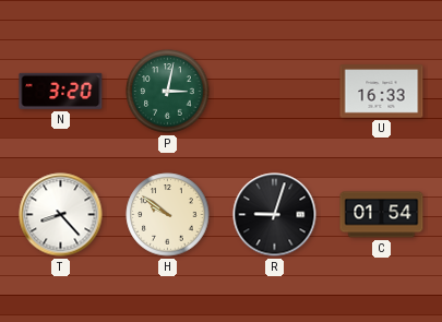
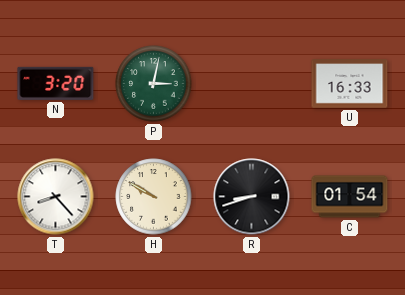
H: 9:51 -> 9:50 (154, 197)
R: 9:03 -> 8:42 (252, 197)
